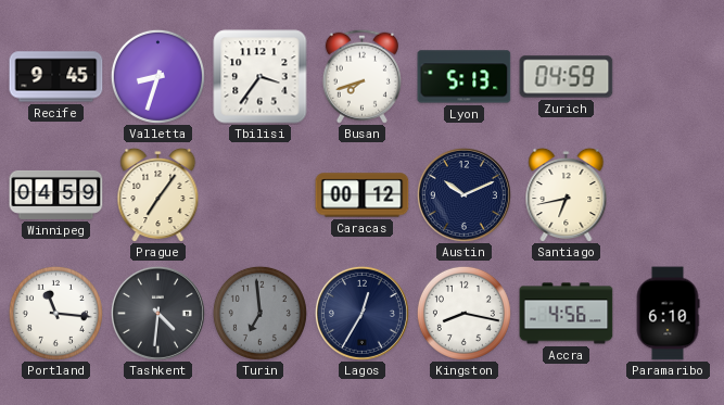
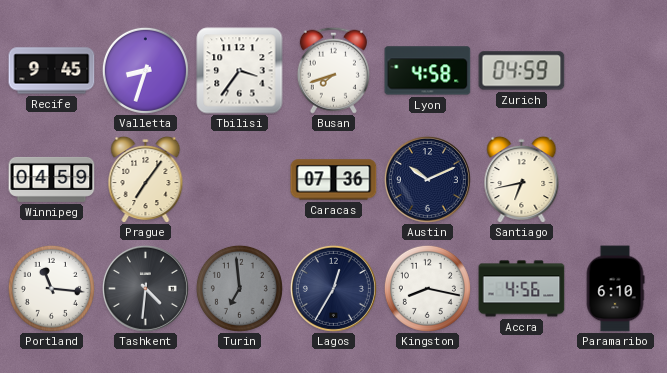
Lyon: 5:13 -> 4:58 (428, 71)
Caracas: 00:12 -> 07:36 (334, 180)
